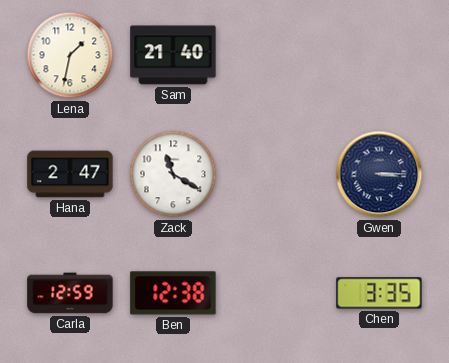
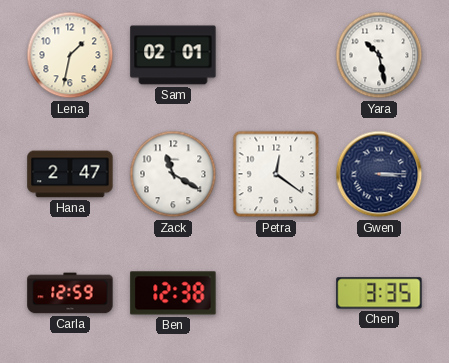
Sam: 21:40 -> 02:01 (173, 55)
Yara: none -> 10:28 (379, 55)
Petra: none -> 12:21 (276, 174)
